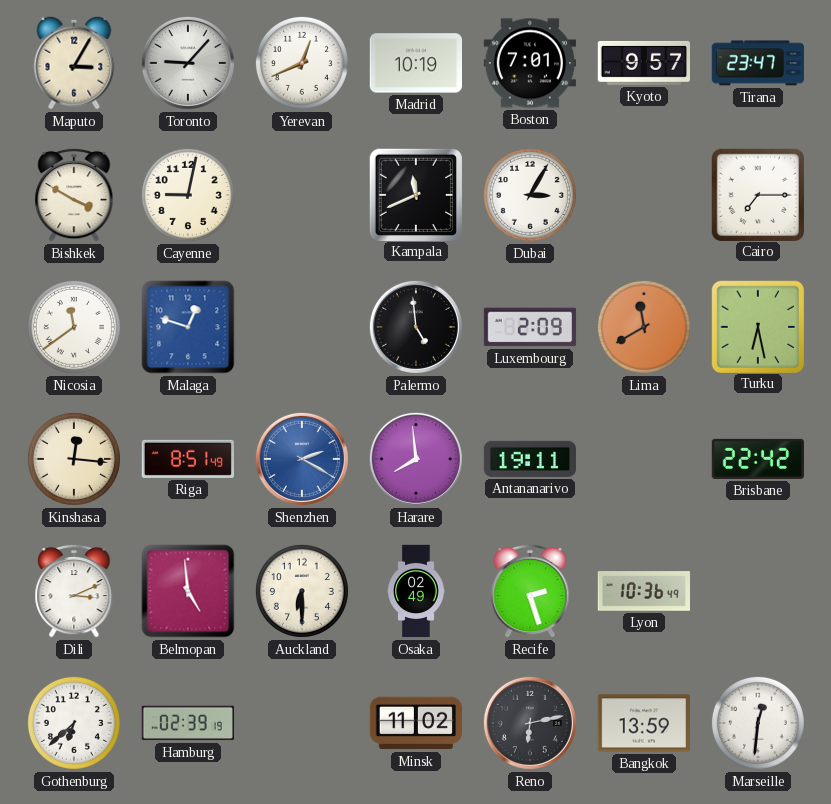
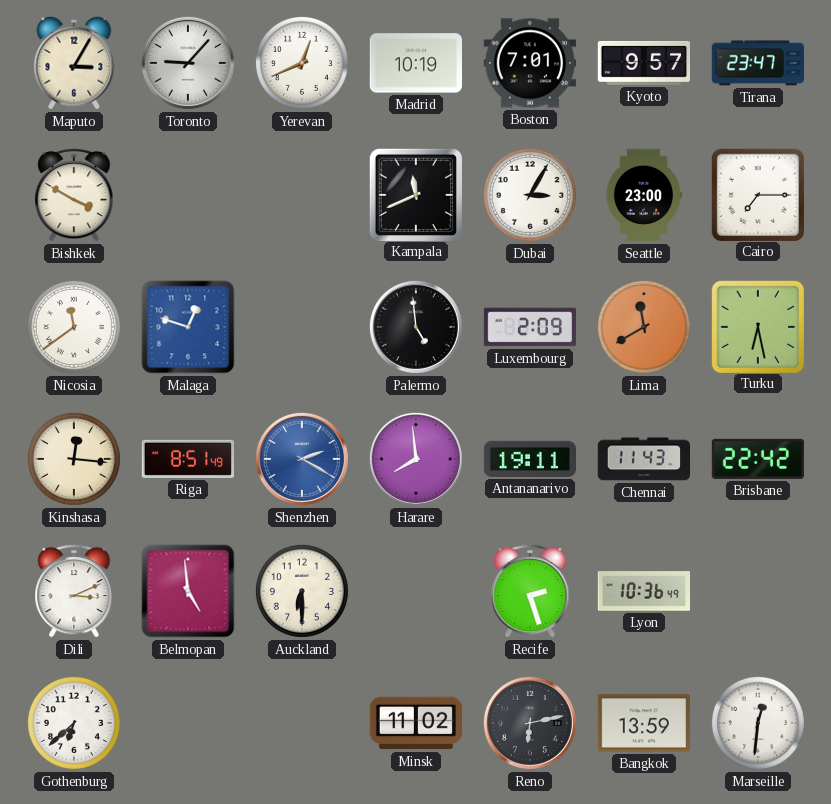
Cayenne: 9:02 -> none (188, 195)
Seattle: none -> 23:00 (643, 195)
Chennai: none -> 11:43 (644, 459)
Osaka: 02:49 -> none (416, 591)
Hamburg: 02:39 -> none (187, 723)
